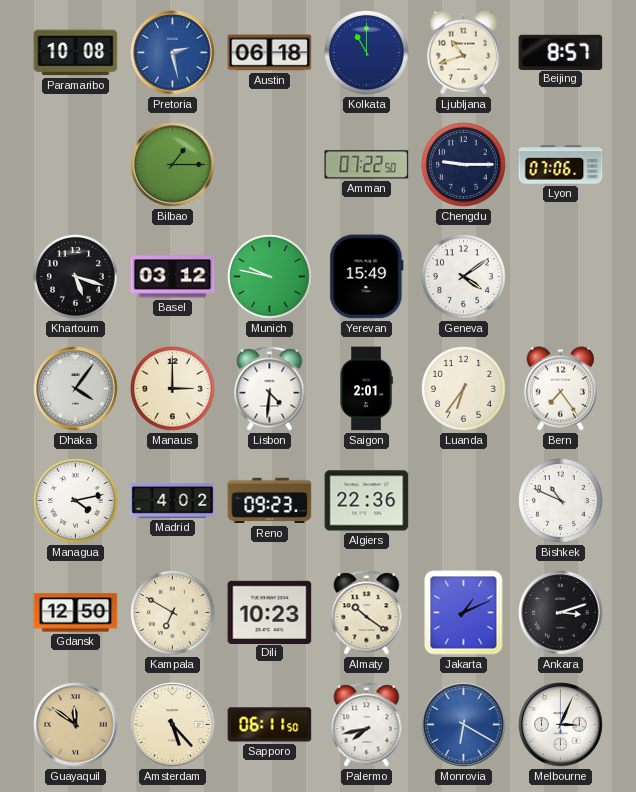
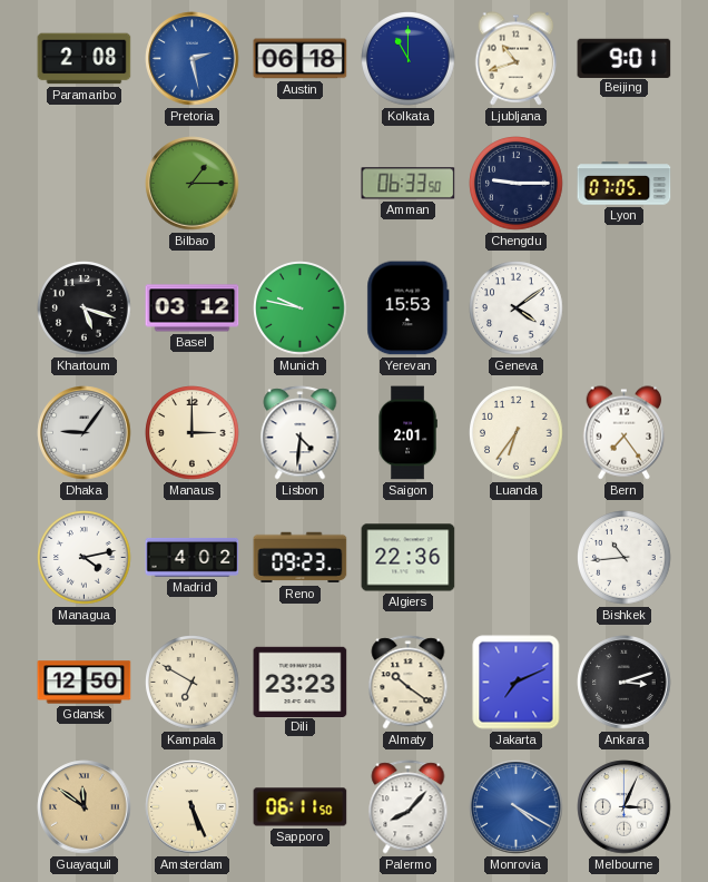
Paramaribo: 10:08 -> 2:08 (85, 59)
Beijing: 8:57 -> 9:01 (625, 58)
Amman: 07:22 -> 06:33 (409, 184)
Lyon: 07:06 -> 07:05 (625, 184)
Yerevan: 15:49 -> 15:53 (409, 308)
Dhaka: 4:06 -> 9:06 (85, 433)
Bishkek: 10:49 -> 10:44 (625, 558)
Dili: 10:23 -> 23:23 (301, 682)
Jakarta: 1:11 -> 7:11 (517, 683)
Amsterdam: 5:23 -> 5:26 (193, 807)
Palermo: 7:43 -> 8:07 (409, 807)
Monrovia: 6:20 -> 4:20 (517, 807)
